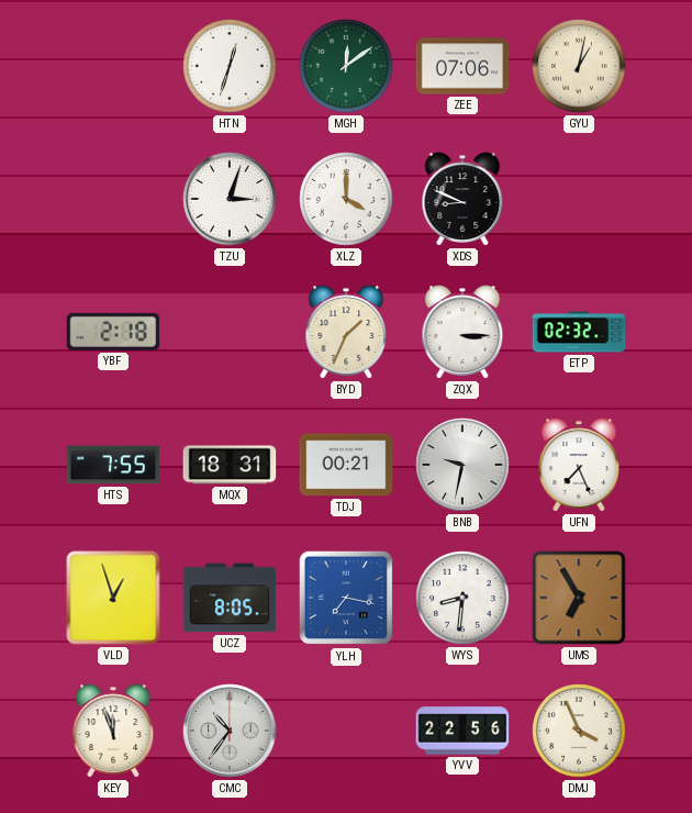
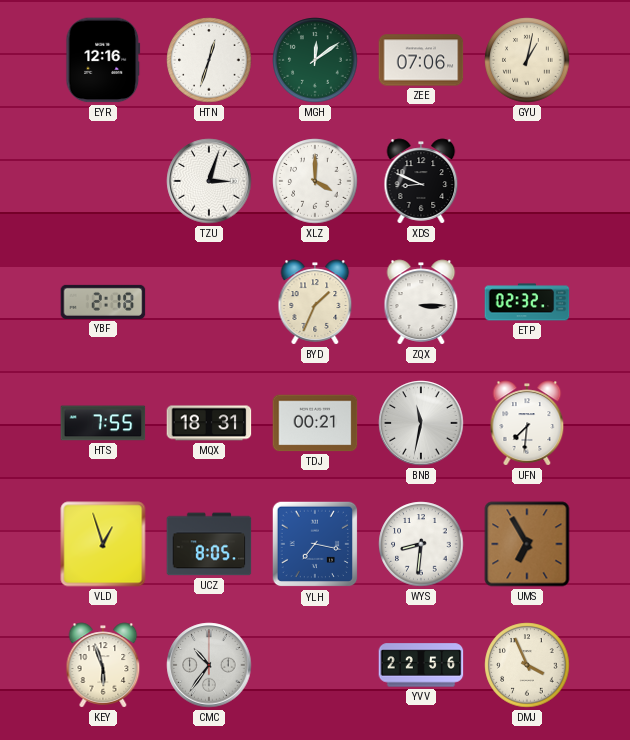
EYR: none -> 12:16 (103, 60)
BNB: 9:32 -> 11:32 (421, 423)
UFN: 7:26 -> 7:31 (527, 423)
KEY: 11:57 -> 5:57 (103, 665)
